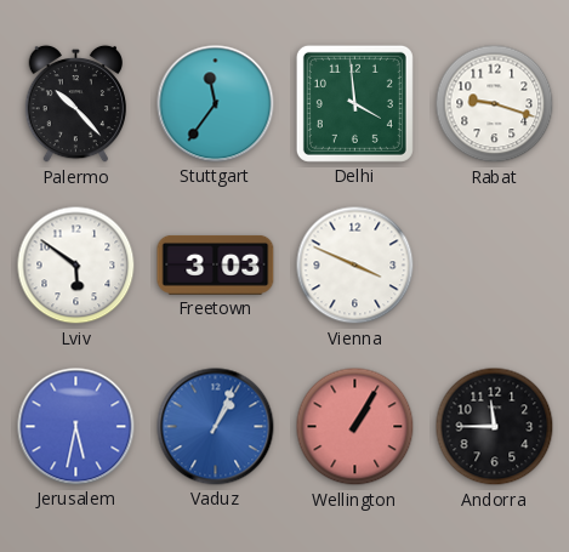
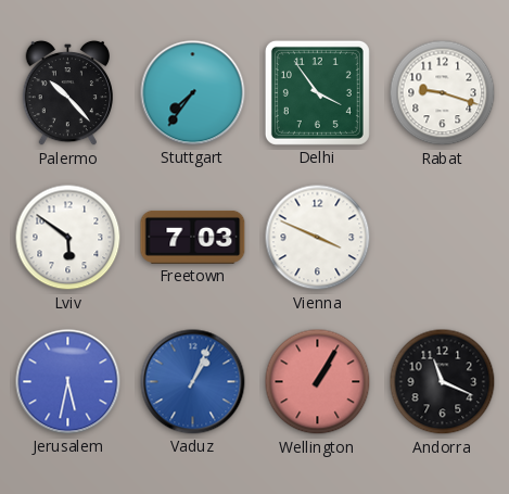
Stuttgart: 11:36 -> 7:36 (193, 93)
Delhi: 3:59 -> 3:54 (317, 92)
Freetown: 3:03 -> 7:03 (193, 237)
Andorra: 11:45 -> 11:19 (443, 382)
